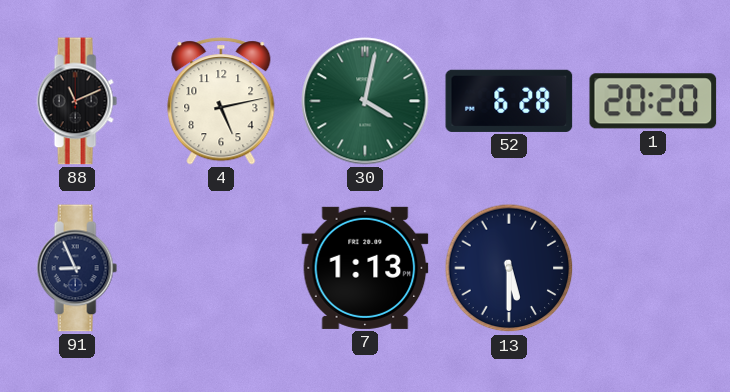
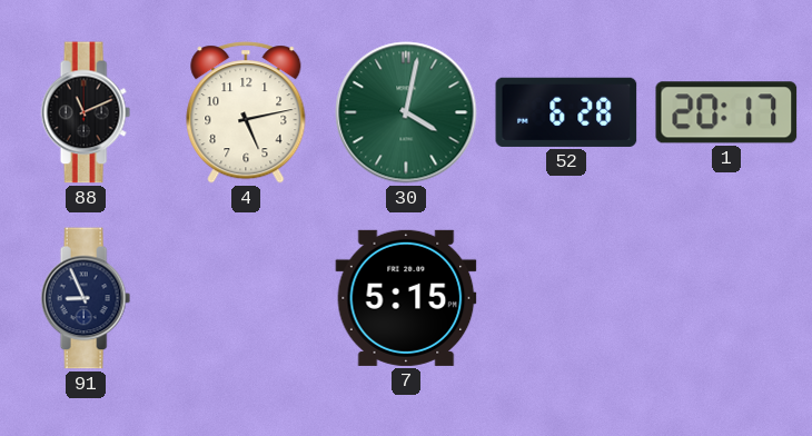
1: 20:20 -> 20:17 (726, 112)
7: 1:13 -> 5:15 (406, 298)
13: 5:30 -> none (509, 268)
